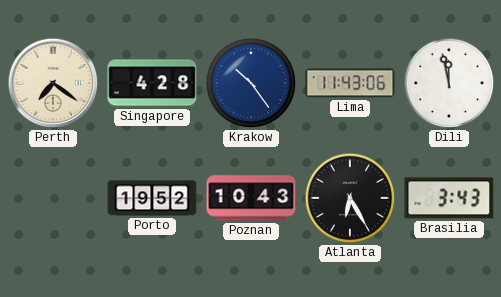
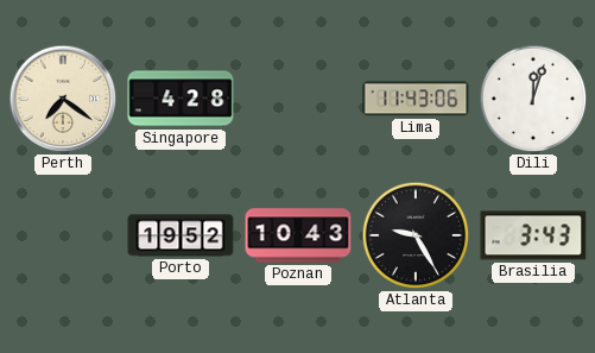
Krakow: 10:24 -> none (251, 83)
Dili: 11:58 -> 12:03 (533, 99)
Atlanta: 6:25 -> 9:25 (416, 235)
